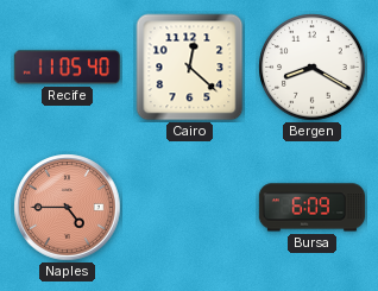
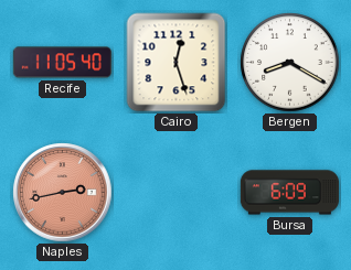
Cairo: 12:22 -> 12:27 (177, 63)
Naples: 4:45 -> 2:43 (63, 193)
